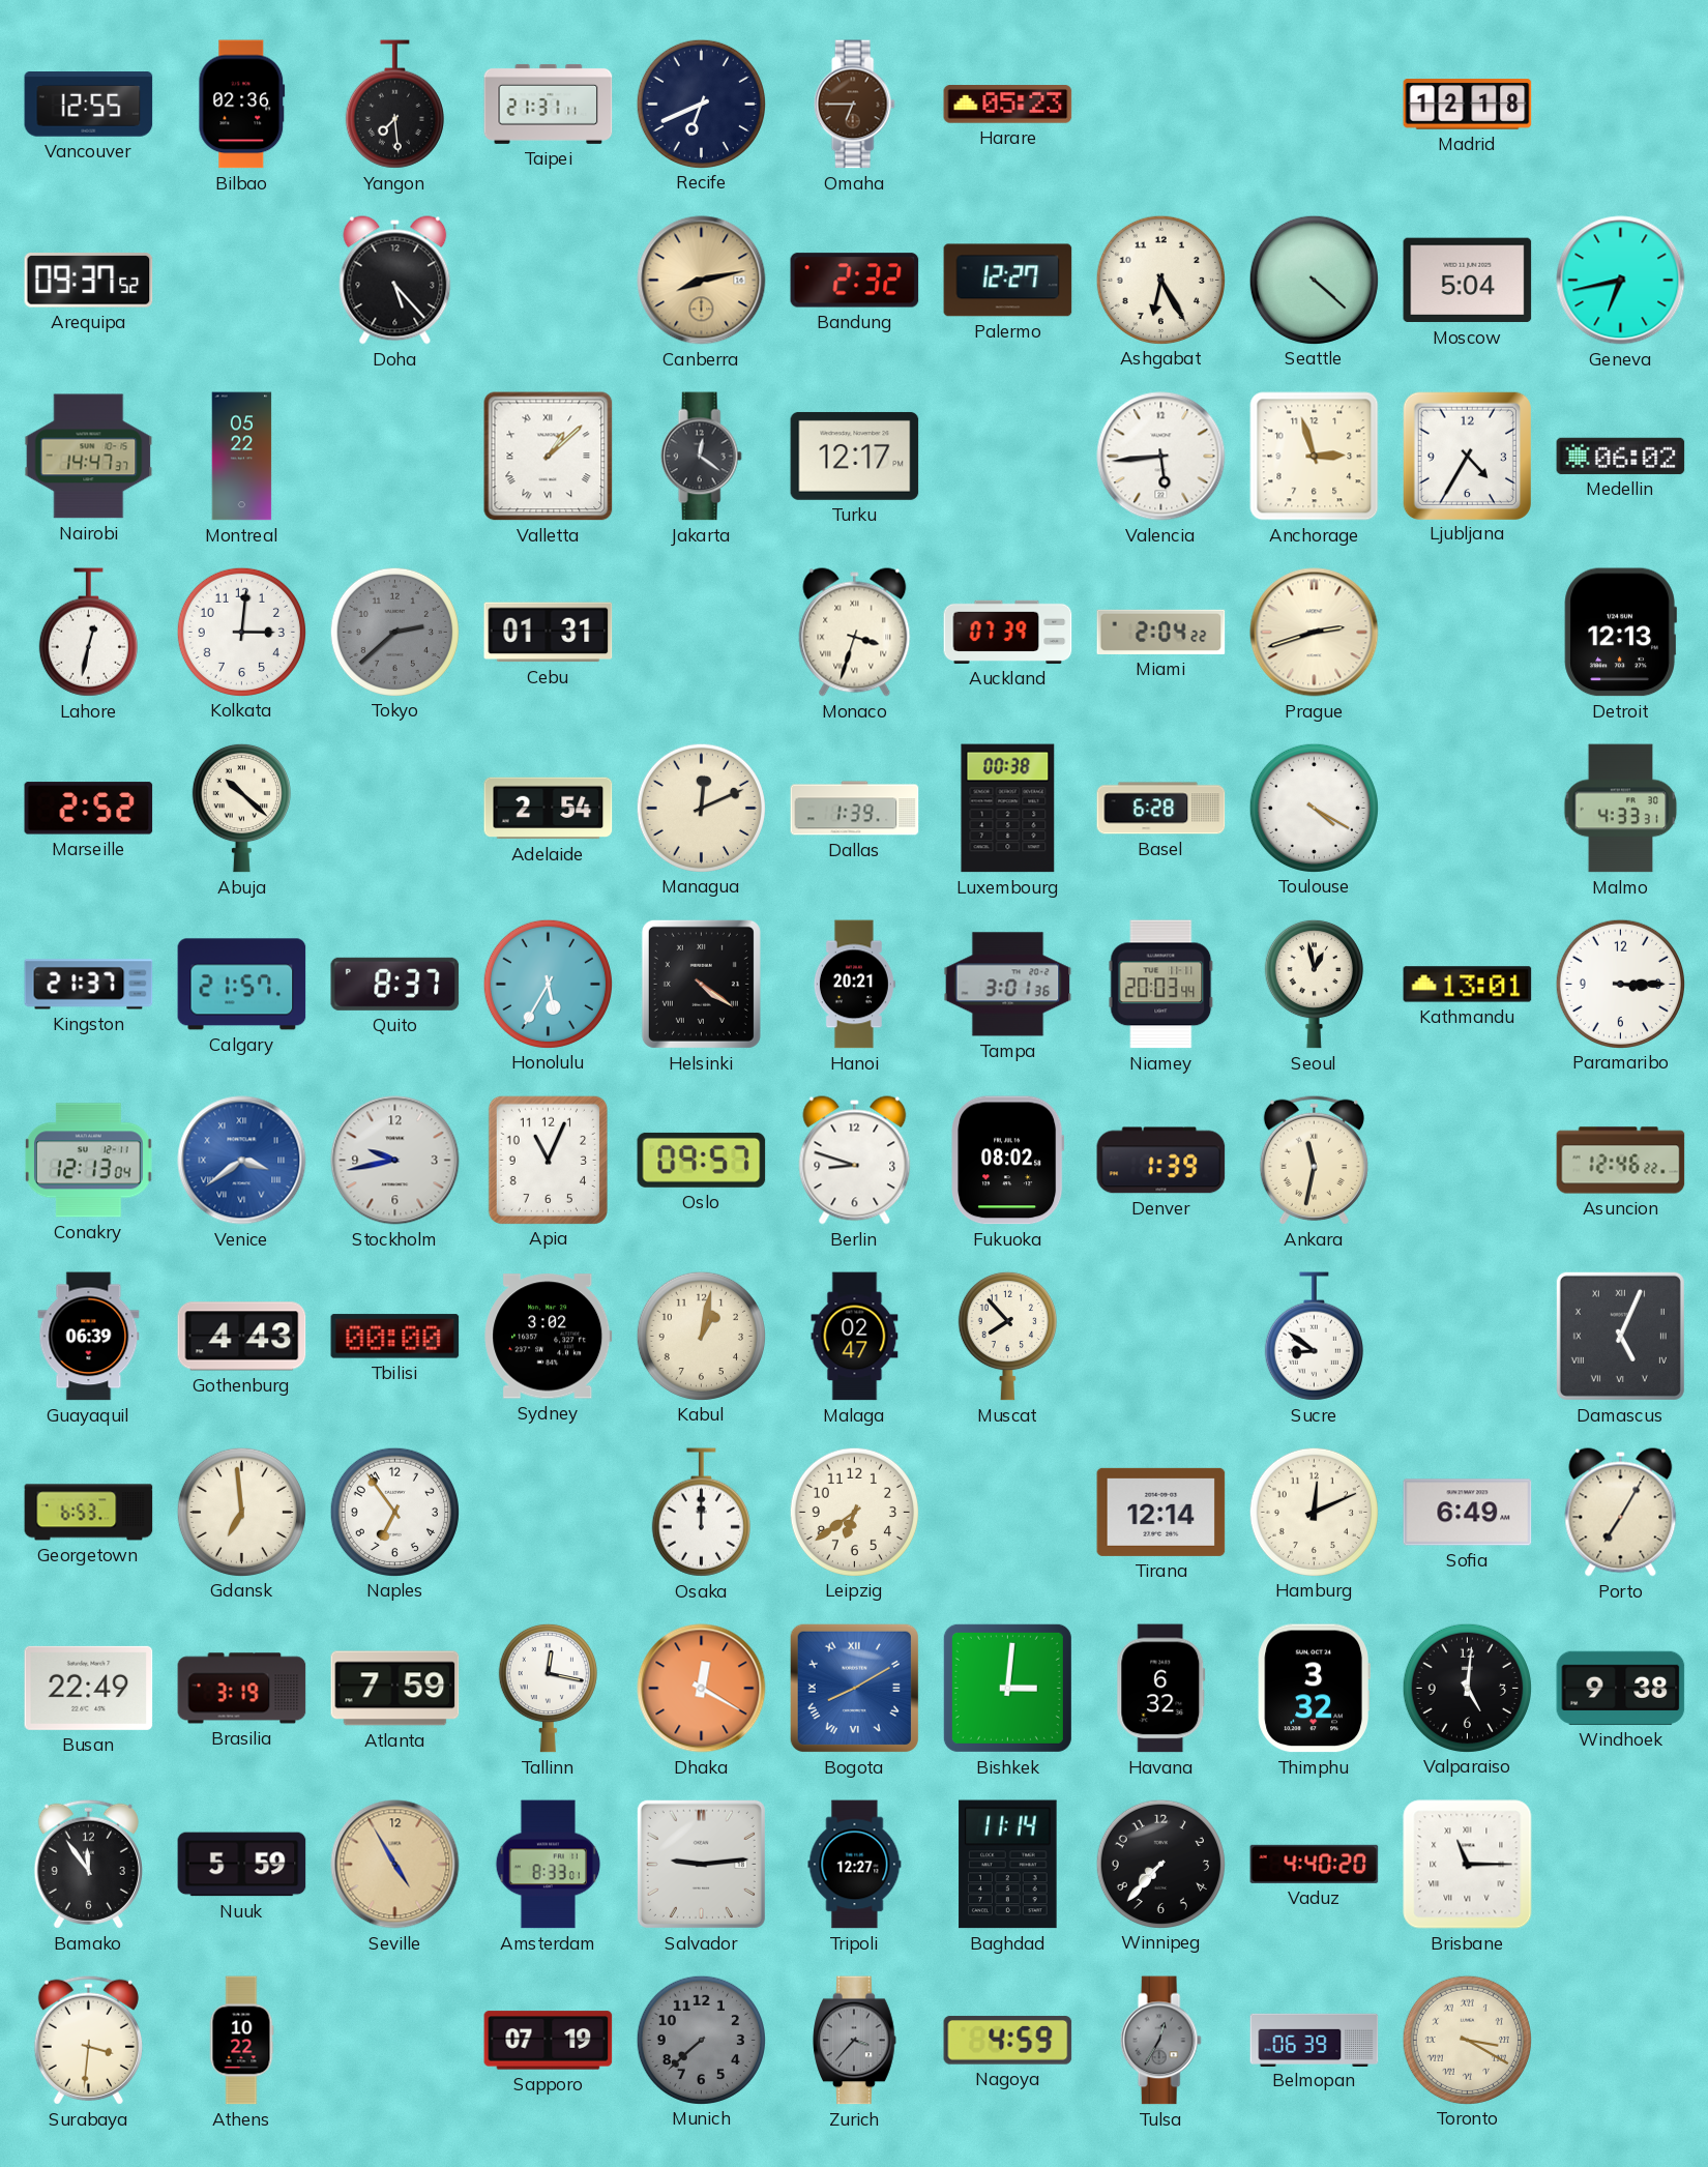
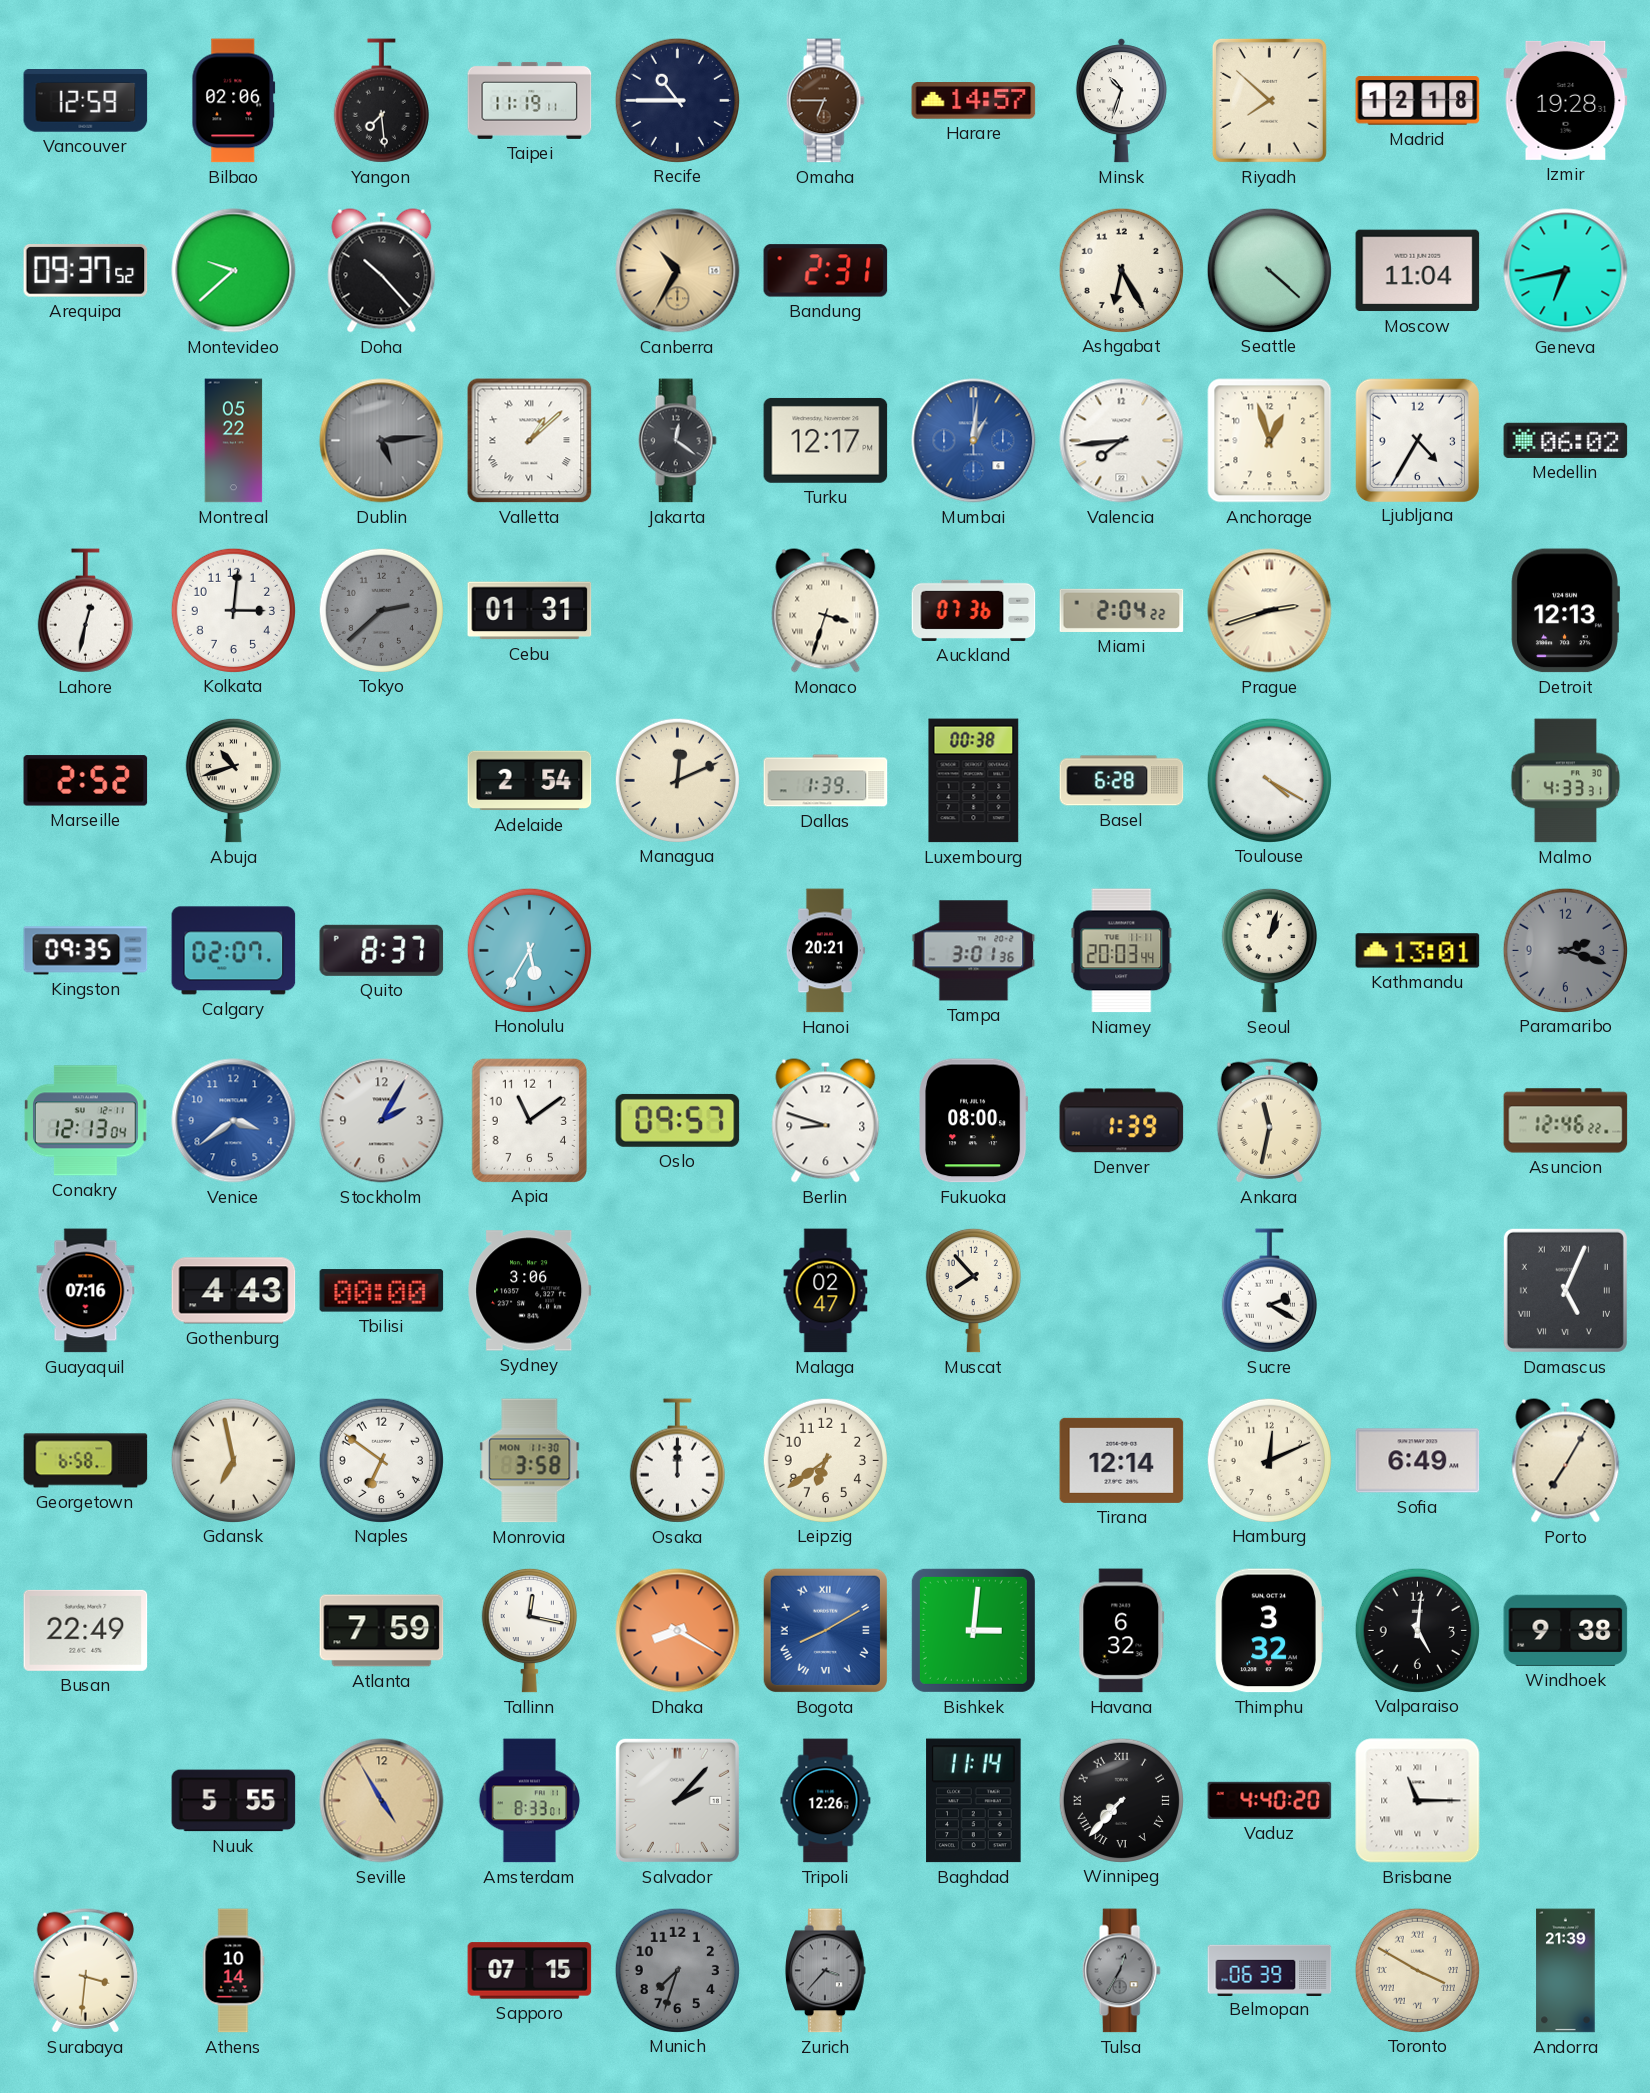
Vancouver: 12:55 -> 12:59 (86, 101)
Bilbao: 02:36 -> 02:06 (234, 101)
Taipei: 21:31 -> 11:19 (530, 100)
Recife: 6:41 -> 10:45 (677, 100)
Harare: 05:23 -> 14:57 (974, 101)
Minsk: none -> 10:33 (1121, 101)
Riyadh: none -> 7:52 (1269, 100)
Izmir: none -> 19:28 (1566, 100)
Montevideo: none -> 9:38 (234, 271)
Doha: 5:23 -> 10:23 (382, 271)
Canberra: 8:13 -> 10:35 (678, 271)
Bandung: 2:32 -> 2:31 (826, 271)
Palermo: 12:27 -> none (1008, 281)
Moscow: 5:04 -> 11:04 (1418, 271)
Nairobi: 14:47 -> none (89, 457)
Dublin: none -> 5:14 (382, 441)
Mumbai: none -> 1:01 (974, 441)
Valencia: 5:44 -> 7:44 (1122, 441)
Anchorage: 2:57 -> 12:57 (1270, 441)
Auckland: 07:39 -> 07:36 (974, 610)
Abuja: 10:22 -> 10:42 (233, 780)
Kingston: 21:37 -> 09:35 (86, 951)
Calgary: 21:57 -> 02:07 (234, 951)
Helsinki: 4:21 -> none (701, 984)
Seoul: 12:58 -> 1:03 (1269, 950)
Paramaribo: 3:15 -> 2:18 (1565, 950)
Paramaribo dial: white -> grey (1565, 950)
Venice numerals: Roman -> Arabic (234, 1121)
Stockholm: 9:43 -> 2:05 (382, 1121)
Apia: 11:04 -> 11:09 (529, 1120)
Fukuoka: 08:02 -> 08:00 (974, 1121)
Guayaquil: 06:39 -> 07:16 (86, 1291)
Sydney: 3:02 -> 3:06 (530, 1291)
Kabul: 1:02 -> none (701, 1336)
Sucre: 8:51 -> 2:20 (1269, 1291)
Georgetown: 6:53 -> 6:58 (86, 1461)
Gdansk: 6:59 -> 6:58 (233, 1460)
Naples: 6:54 -> 6:51 (381, 1460)
Monrovia: none -> 3:58 (530, 1461)
Brasilia: 3:19 -> none (242, 1689)
Dhaka: 12:20 -> 8:20 (678, 1631)
Bamako: 11:54 -> none (88, 1864)
Nuuk: 5:59 -> 5:55 (234, 1801)
Salvador: 9:14 -> 2:07 (677, 1800)
Tripoli: 12:27 -> 12:26 (826, 1801)
Winnipeg numerals: Arabic -> Roman (1121, 1800)
Athens: 10:22 -> 10:14 (233, 1971)
Sapporo: 07:19 -> 07:15 (530, 1971)
Munich: 7:38 -> 7:33 (677, 1970)
Nagoya: 4:59 -> none (1008, 2041)
Toronto: 3:20 -> 3:50 (1417, 1970)
Andorra: none -> 21:39 (1566, 1971)
